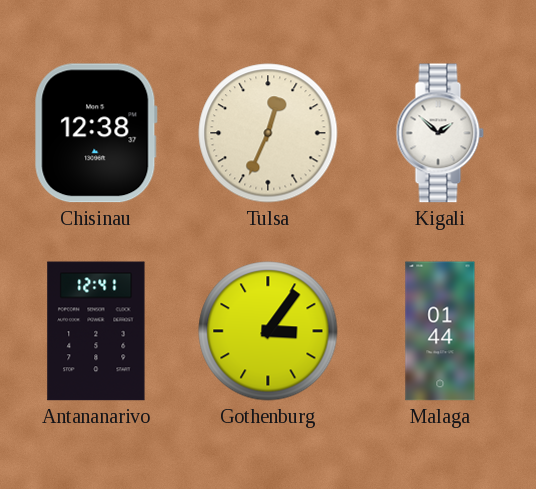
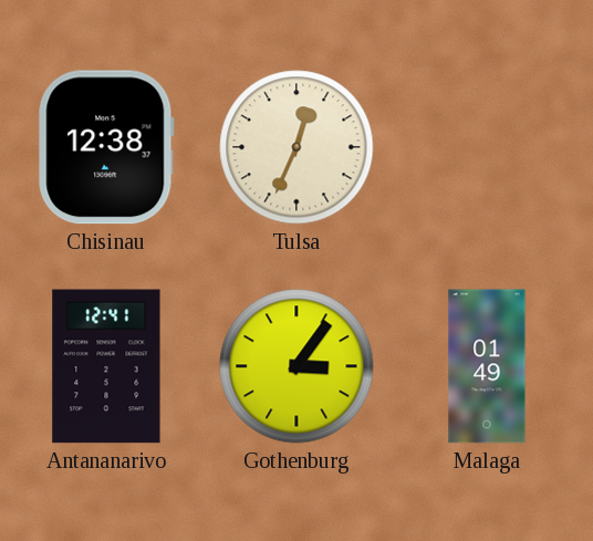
Kigali: 1:52 -> none (440, 133)
Malaga: 01:44 -> 01:49 (487, 366)
